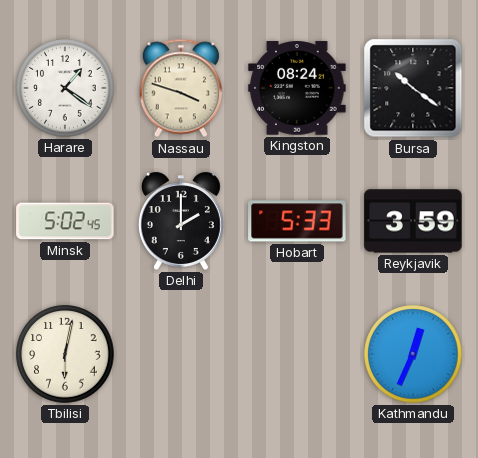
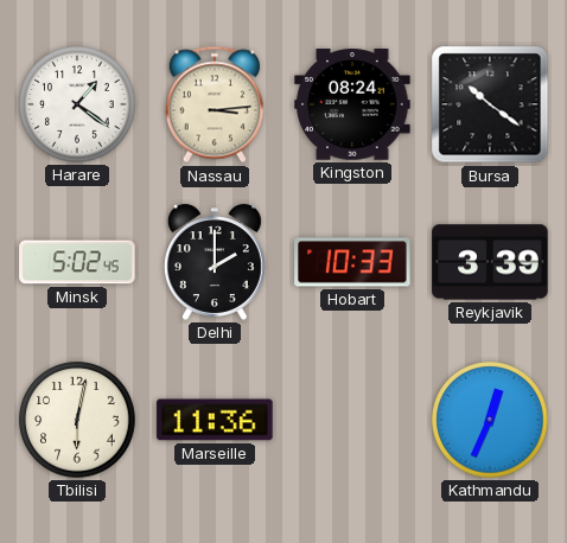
Nassau: 3:48 -> 3:14 (214, 104)
Hobart: 5:33 -> 10:33 (352, 262)
Reykjavik: 3:59 -> 3:39 (490, 262)
Marseille: none -> 11:36 (215, 420)
